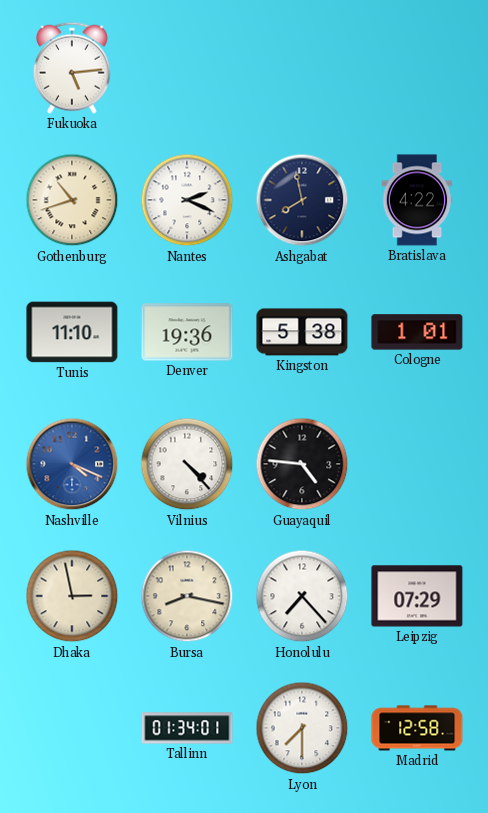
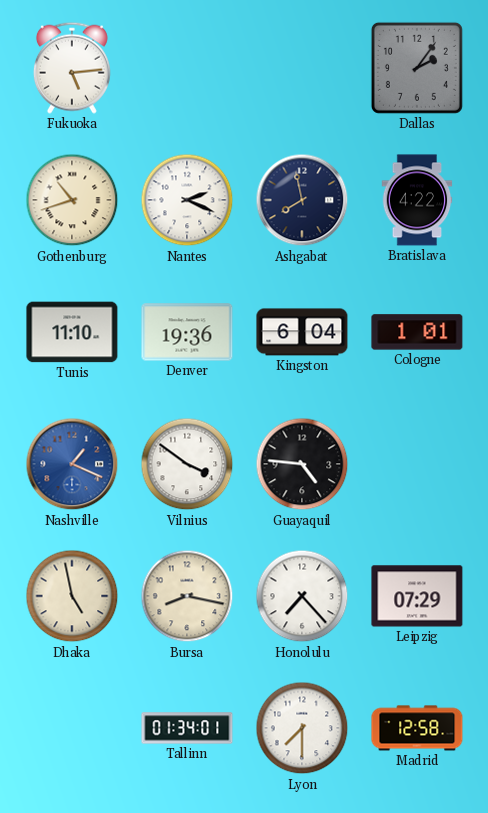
Dallas: none -> 2:06 (417, 68)
Kingston: 5:38 -> 6:04 (302, 332)
Nashville: 4:19 -> 1:19 (72, 464)
Vilnius: 4:23 -> 3:51 (187, 464)
Dhaka: 2:58 -> 4:58 (72, 596)
